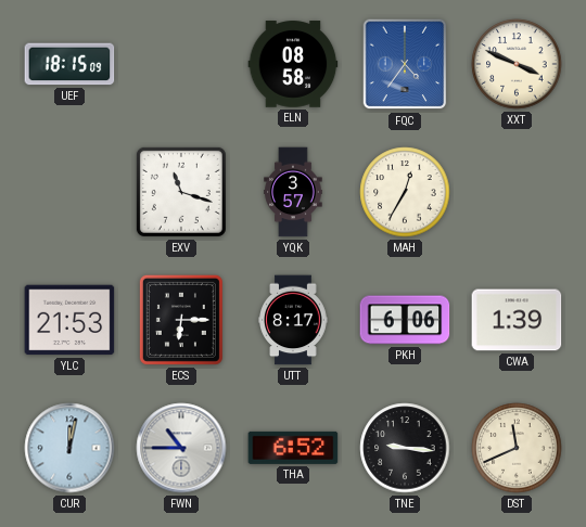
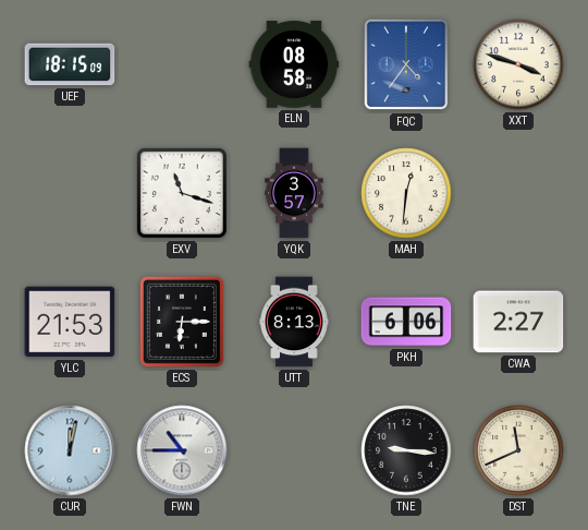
XXT: 3:49 -> 3:48 (518, 64)
MAH: 12:35 -> 12:31 (406, 193)
UTT: 8:17 -> 8:13 (294, 322)
CWA: 1:39 -> 2:27 (518, 322)
THA: 6:52 -> none (293, 448)
